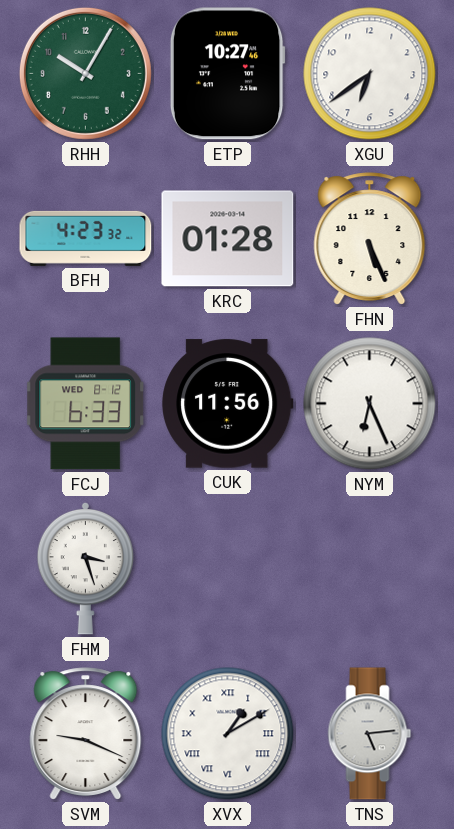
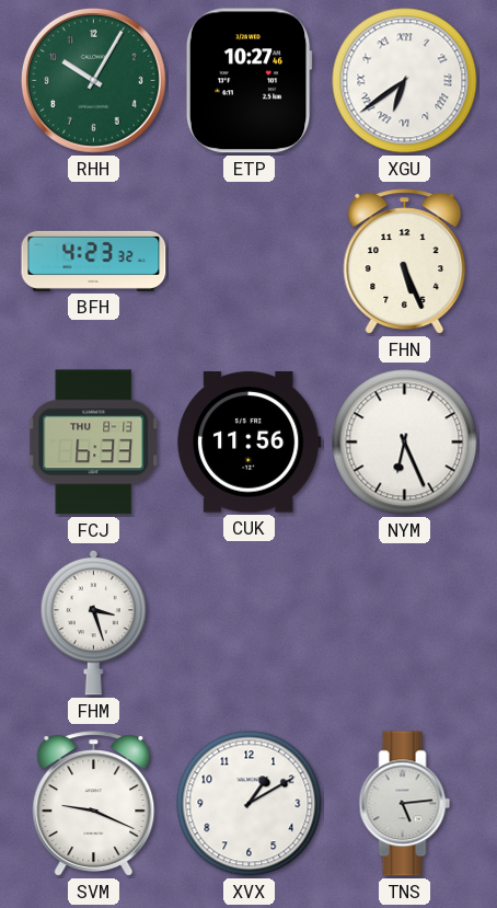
XGU numerals: Arabic -> Roman (405, 81)
KRC: 01:28 -> none (228, 239)
FCJ date: WED 8-12 -> THU 8-13 (93, 442)
XVX numerals: Roman -> Arabic (250, 804)
